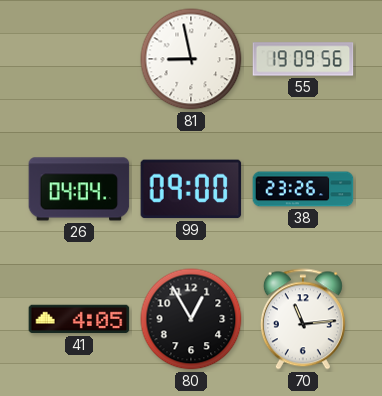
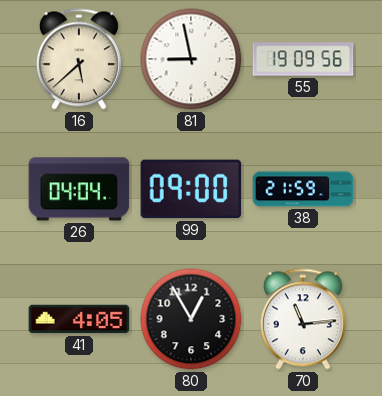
16: none -> 5:38 (79, 59)
38: 23:26 -> 21:59 (303, 189)
